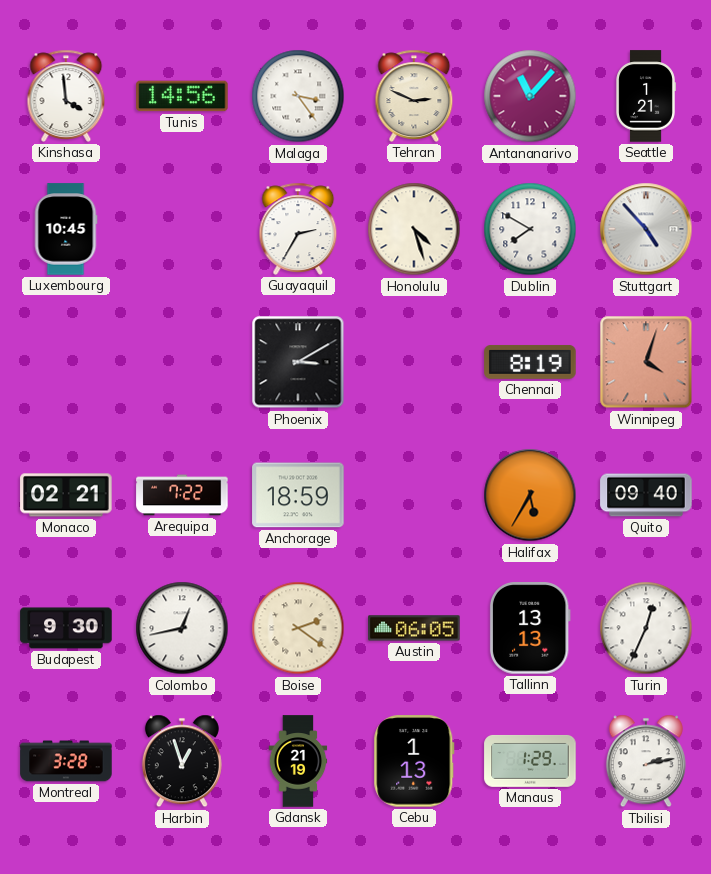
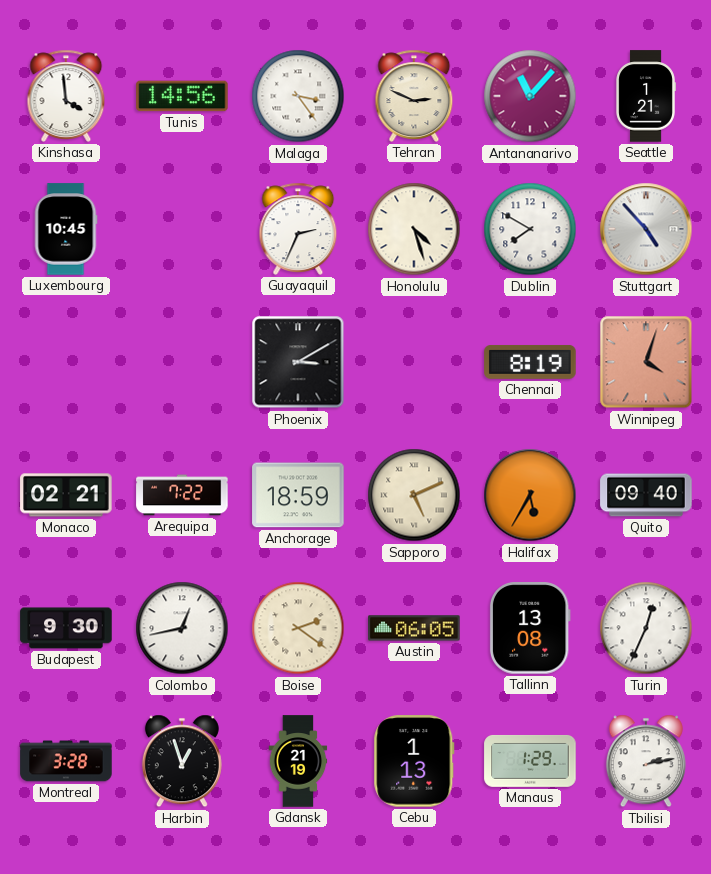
Guayaquil: 2:35 -> 2:34 (298, 229)
Sapporo: none -> 5:11 (414, 495)
Tallinn: 13:13 -> 13:08 (530, 628)
